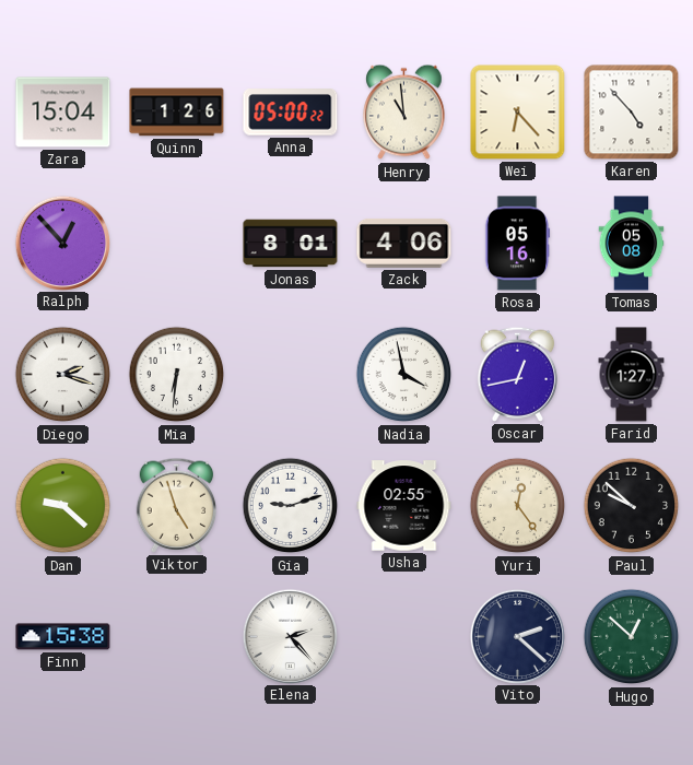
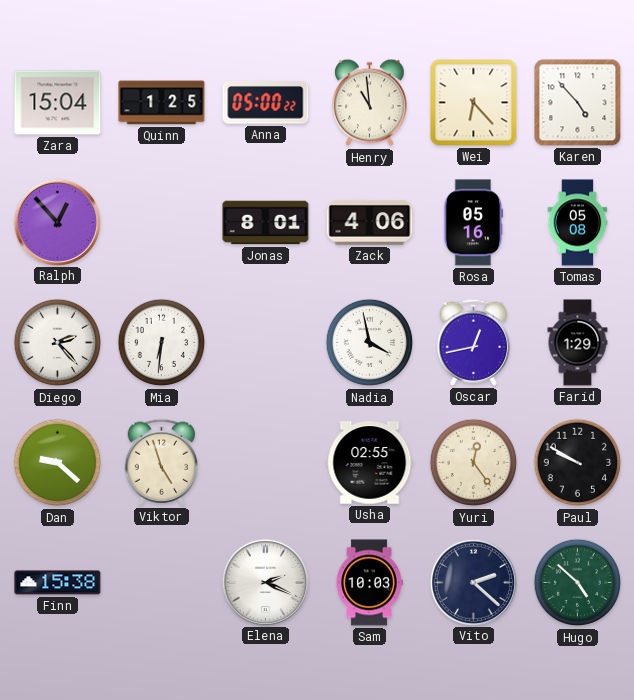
Quinn: 1:26 -> 1:25 (162, 103)
Diego: 2:18 -> 2:23 (58, 343)
Farid: 1:27 -> 1:29 (578, 343)
Gia: 9:12 -> none (291, 506)
Paul: 9:52 -> 9:50 (578, 463)
Elena: 2:23 -> 2:19 (265, 582)
Sam: none -> 10:03 (369, 583)
Hugo: 12:52 -> 4:52 (578, 583)
